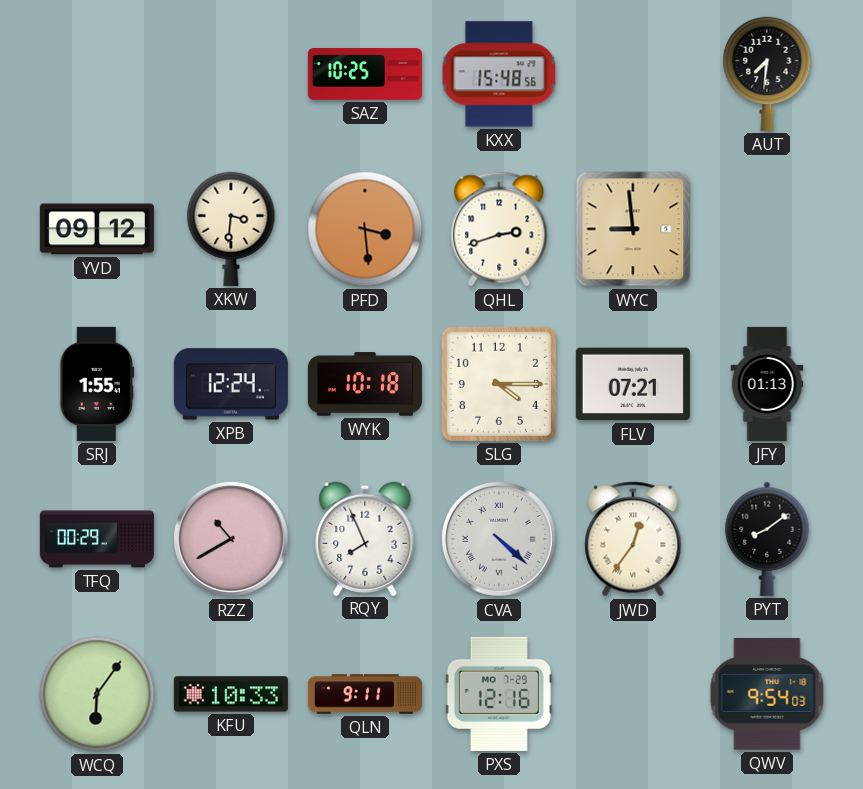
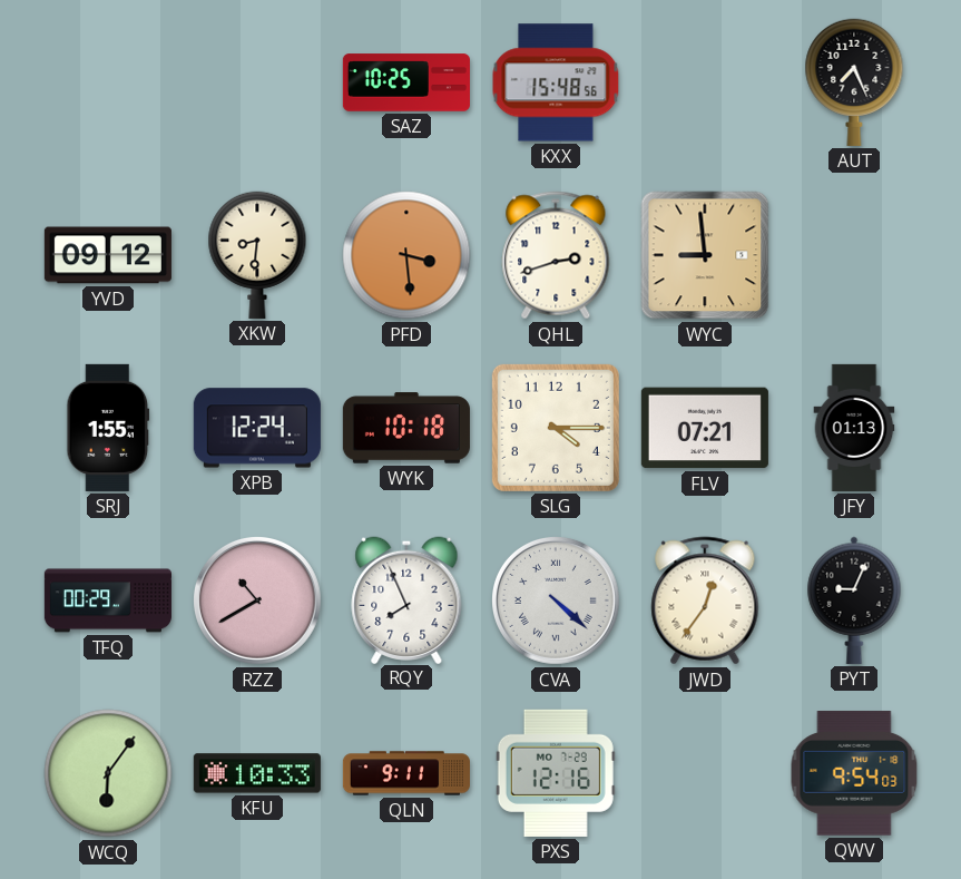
AUT: 7:31 -> 7:26 (854, 82)
XKW: 3:31 -> 8:31 (257, 255)
PYT: 8:09 -> 9:04 (854, 600)
